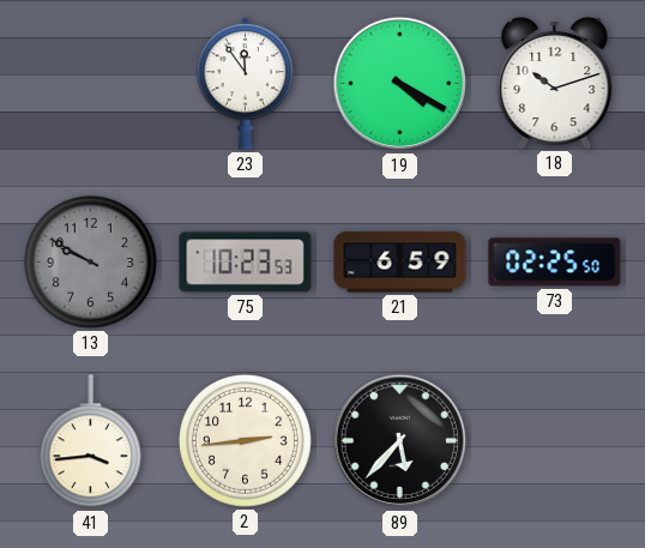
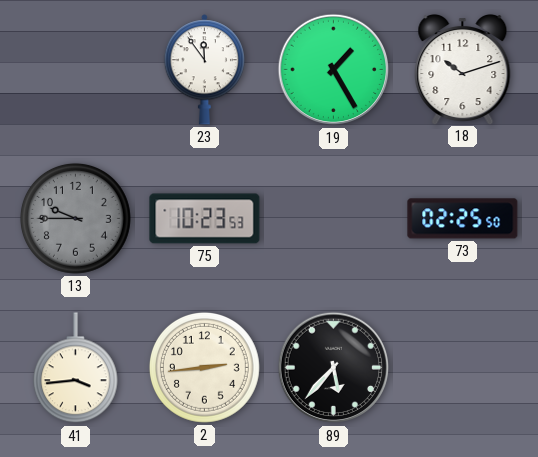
19: 4:20 -> 1:25 (334, 70)
13: 9:50 -> 9:45 (75, 218)
21: 6:59 -> none (400, 263)
